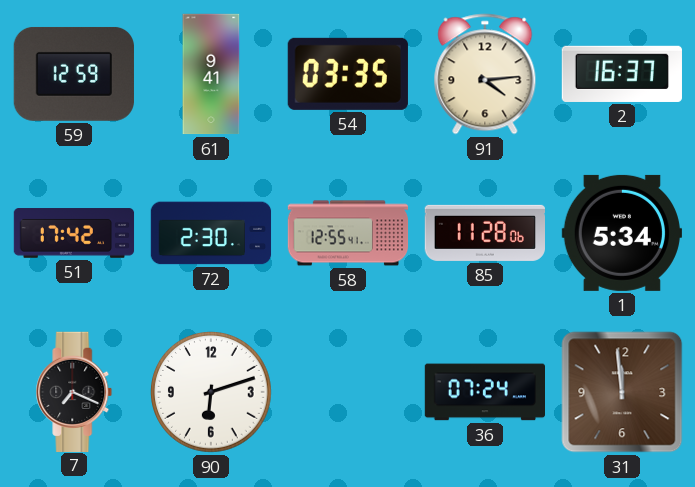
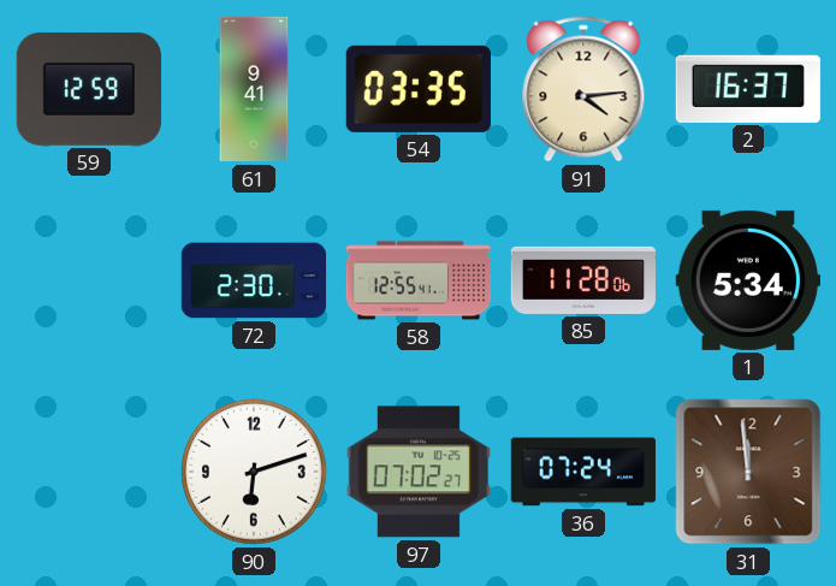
51: 17:42 -> none (74, 233)
7: 7:19 -> none (74, 391)
97: none -> 07:02 (419, 472)
